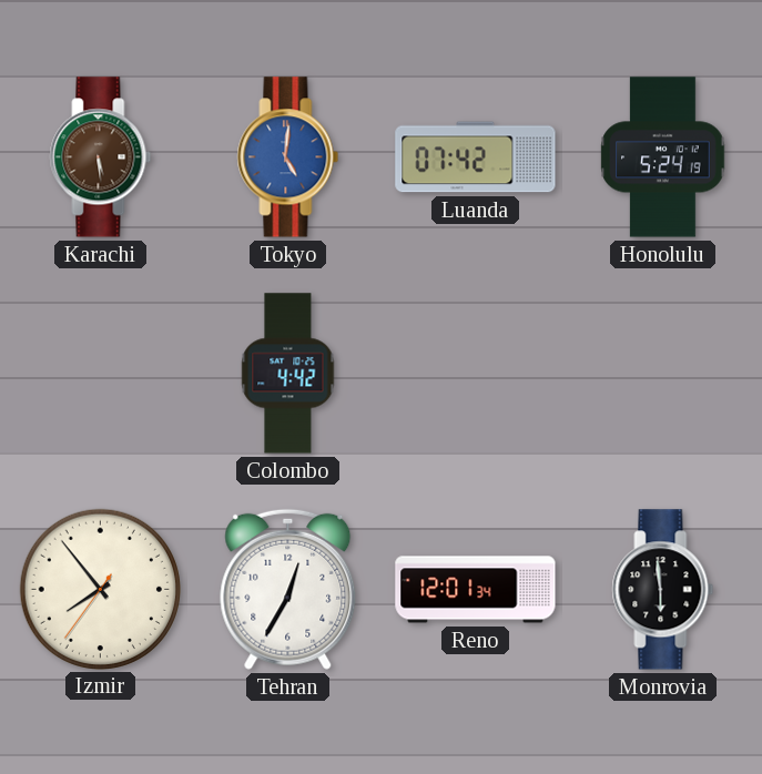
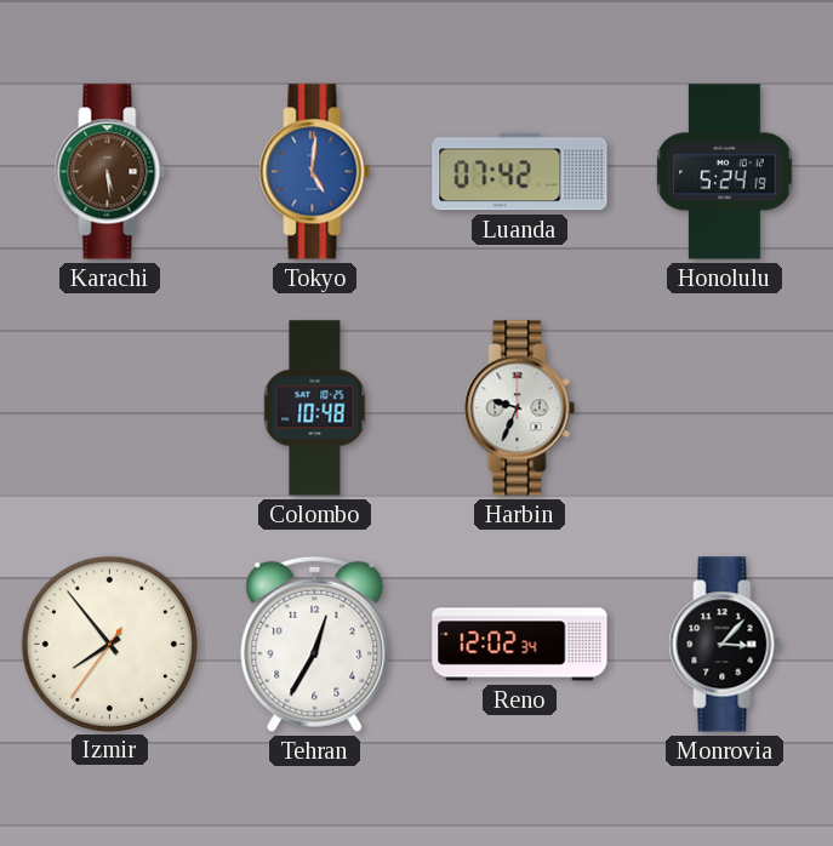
Colombo: 4:42 -> 10:48 (315, 408)
Harbin: none -> 9:34 (520, 408)
Reno: 12:01 -> 12:02 (520, 645)
Monrovia: 5:59 -> 3:07 (725, 645)
